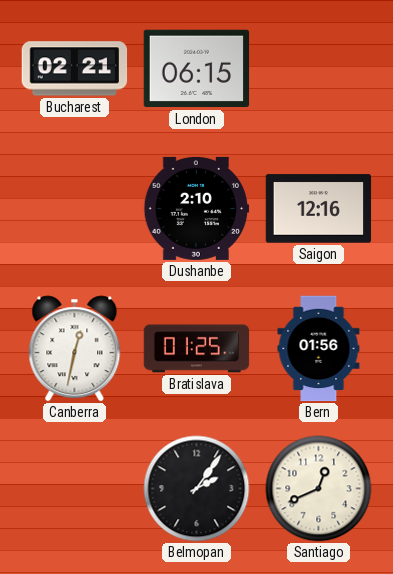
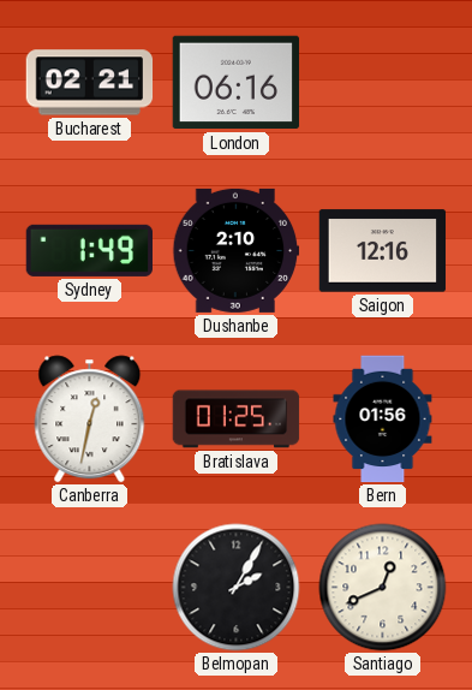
London: 06:15 -> 06:16 (237, 83)
Sydney: none -> 1:49 (89, 250)
Belmopan: 2:06 -> 2:05 (237, 588)
